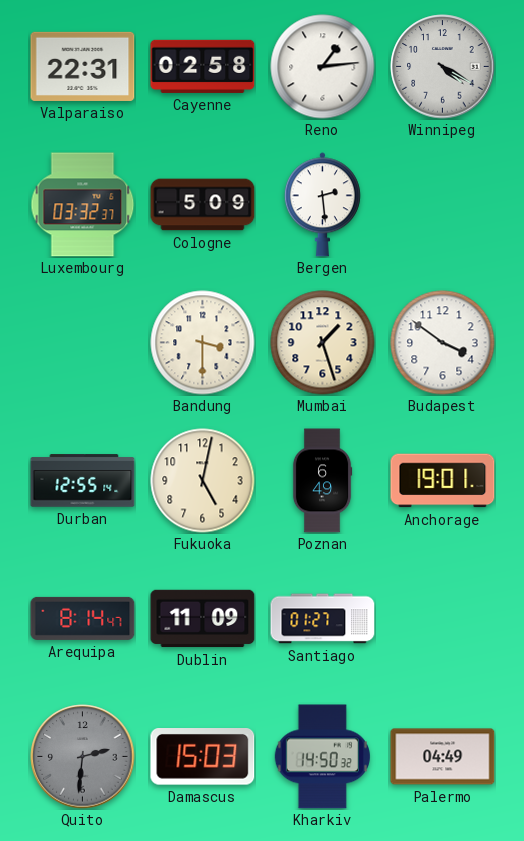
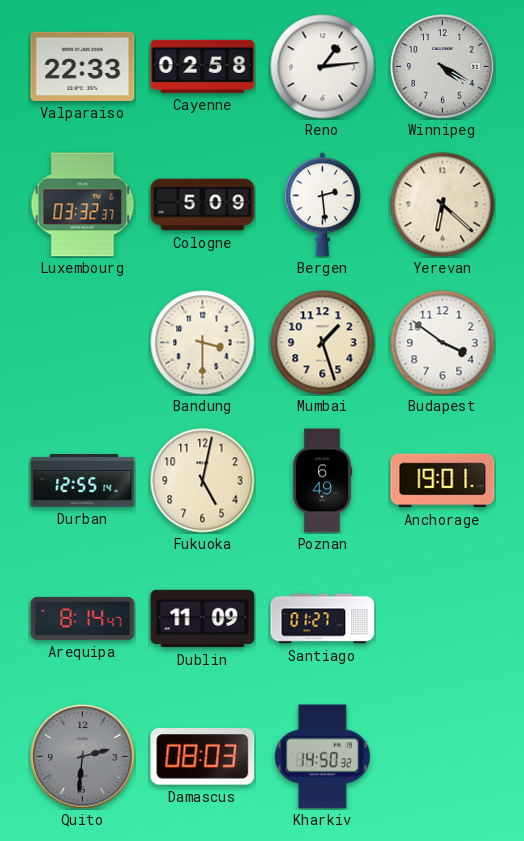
Valparaiso: 22:31 -> 22:33 (83, 66)
Yerevan: none -> 6:22 (443, 205)
Damascus: 15:03 -> 08:03 (203, 757)
Palermo: 04:49 -> none (443, 757)
